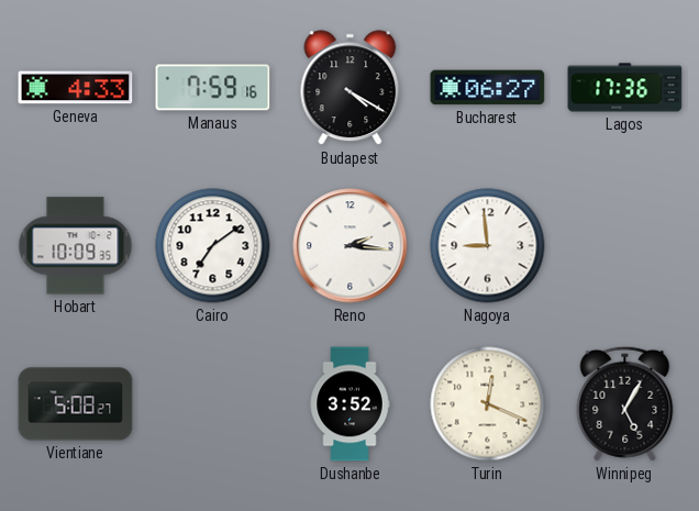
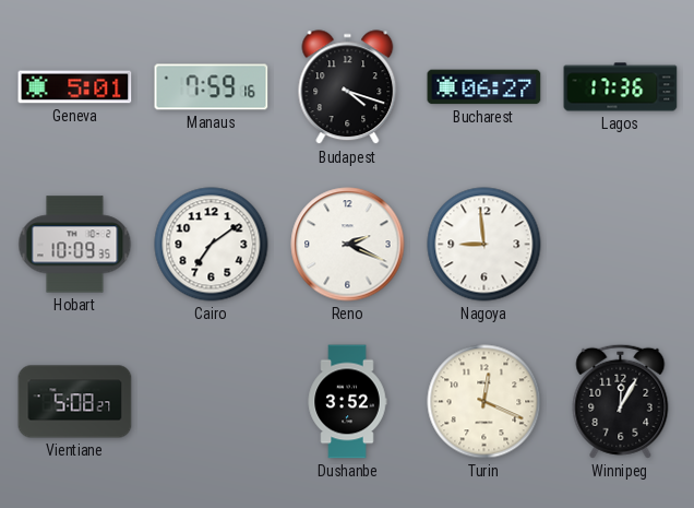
Geneva: 4:33 -> 5:01 (75, 87)
Budapest: 4:20 -> 4:18 (348, 87)
Reno: 2:16 -> 2:19 (348, 245)
Winnipeg: 5:05 -> 12:05 (621, 401)
